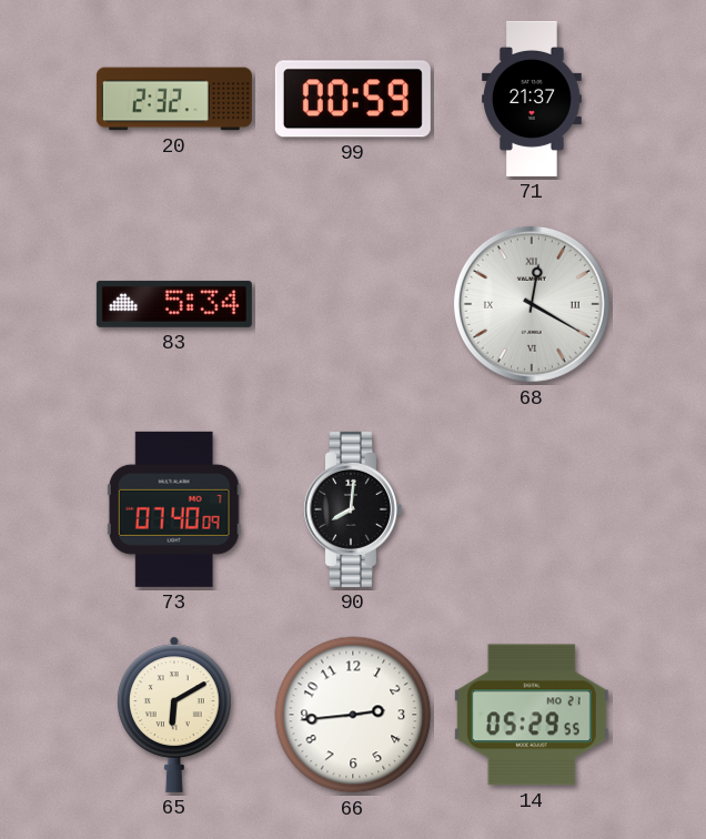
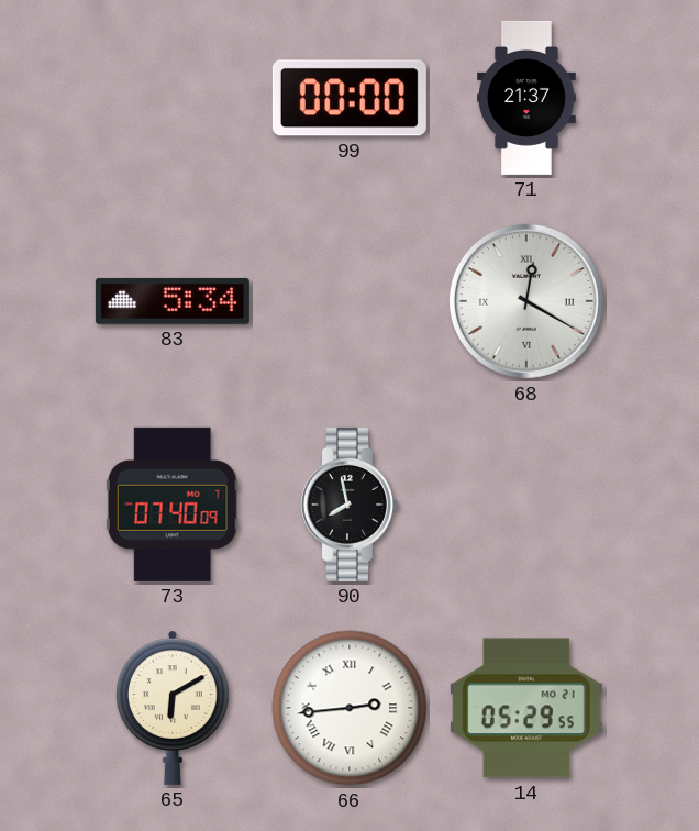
20: 2:32 -> none (174, 99)
99: 00:59 -> 00:00 (349, 98)
90: 8:01 -> 7:58 (348, 505)
66 numerals: Arabic -> Roman (349, 708)
